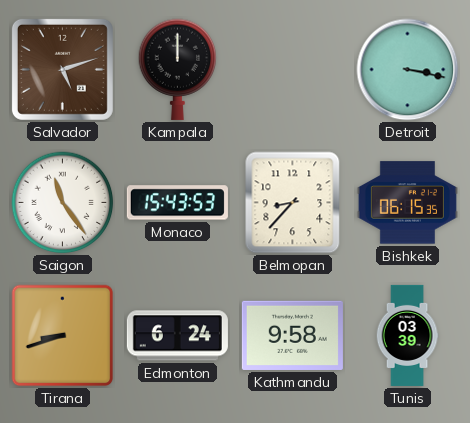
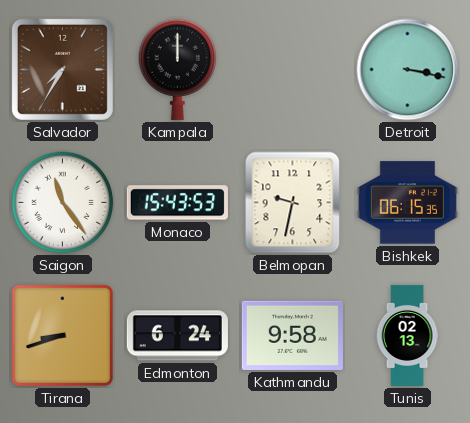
Salvador: 5:12 -> 7:35 (62, 69)
Belmopan: 8:37 -> 9:32 (293, 203)
Tunis: 03:39 -> 02:13 (407, 335)
